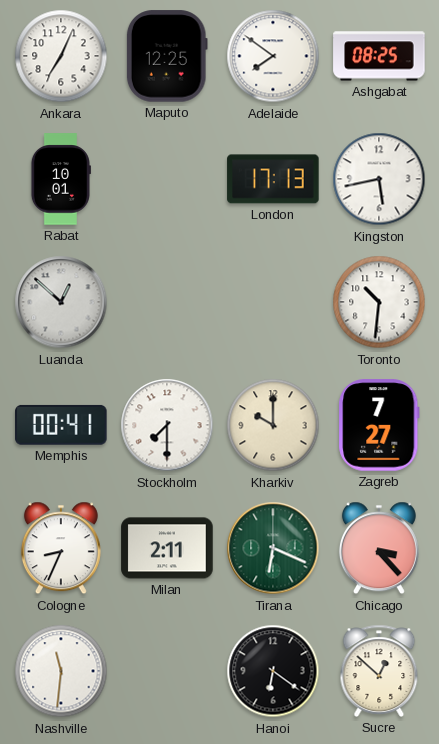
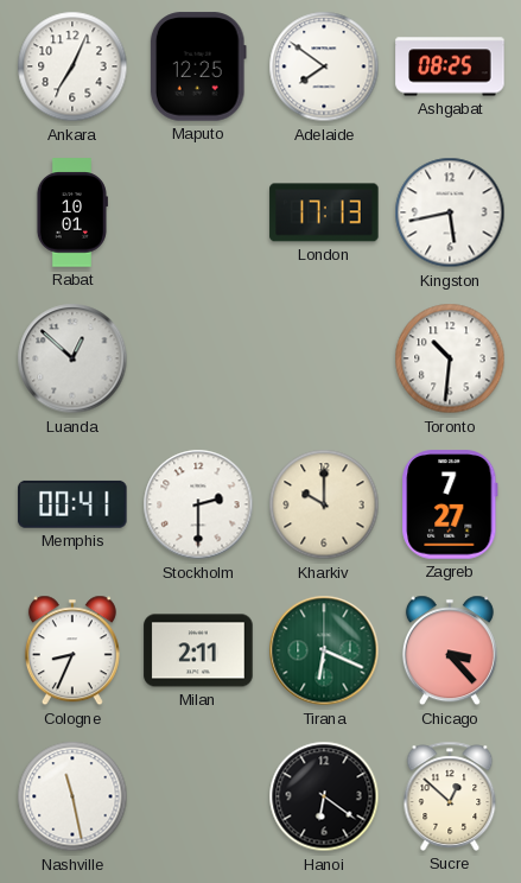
Stockholm: 7:30 -> 2:30 (198, 504)
Nashville: 11:31 -> 11:28 (72, 796)
